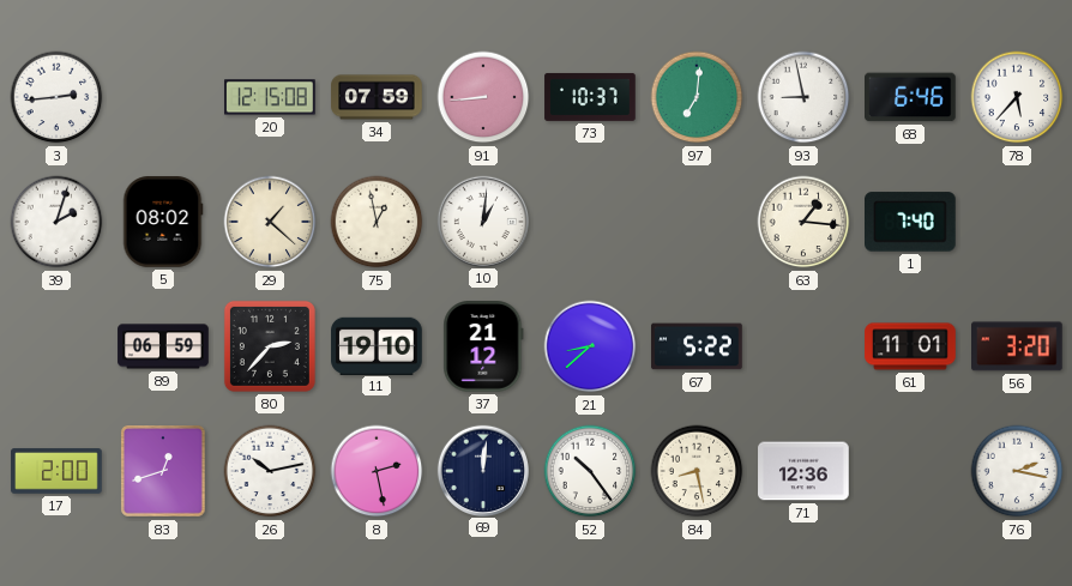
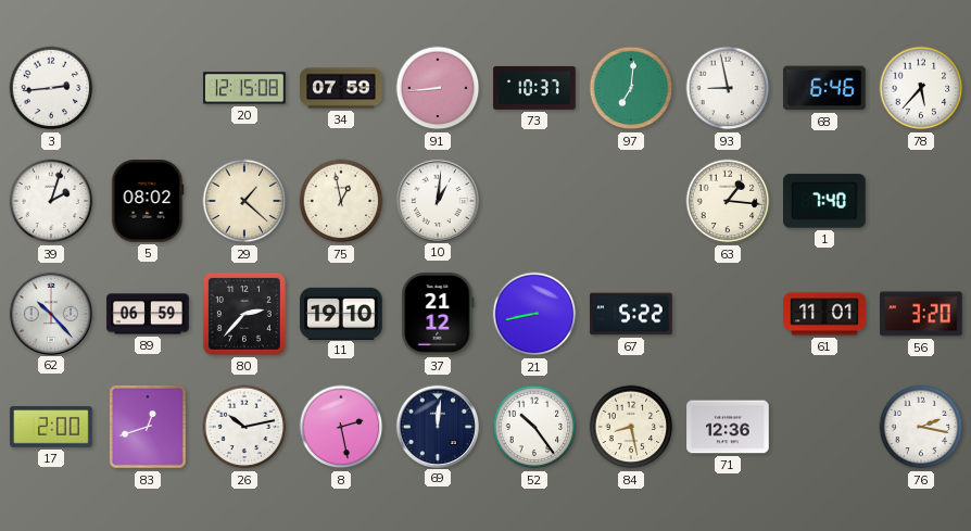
62: none -> 10:23 (50, 313)
21: 8:38 -> 8:43 (534, 314)
